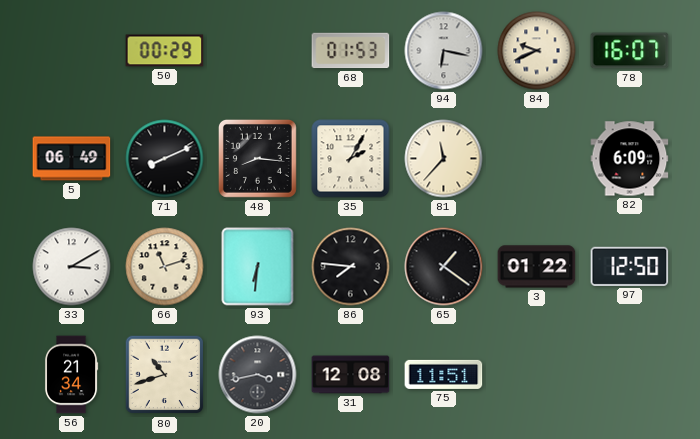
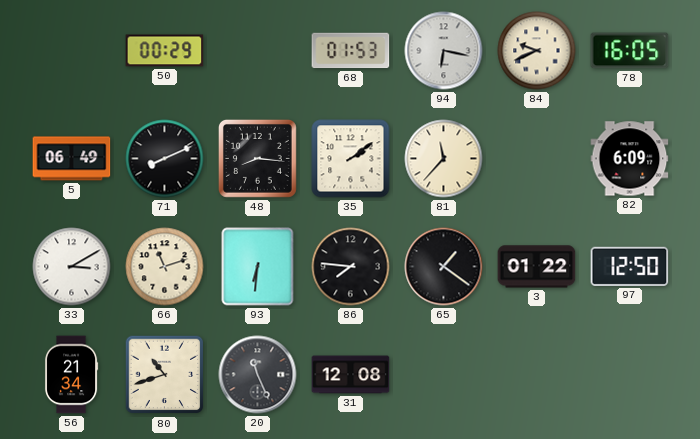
78: 16:07 -> 16:05 (630, 51)
35: 2:05 -> 2:09 (351, 159)
20: 3:43 -> 11:26 (258, 375)
75: 11:51 -> none (444, 374)
